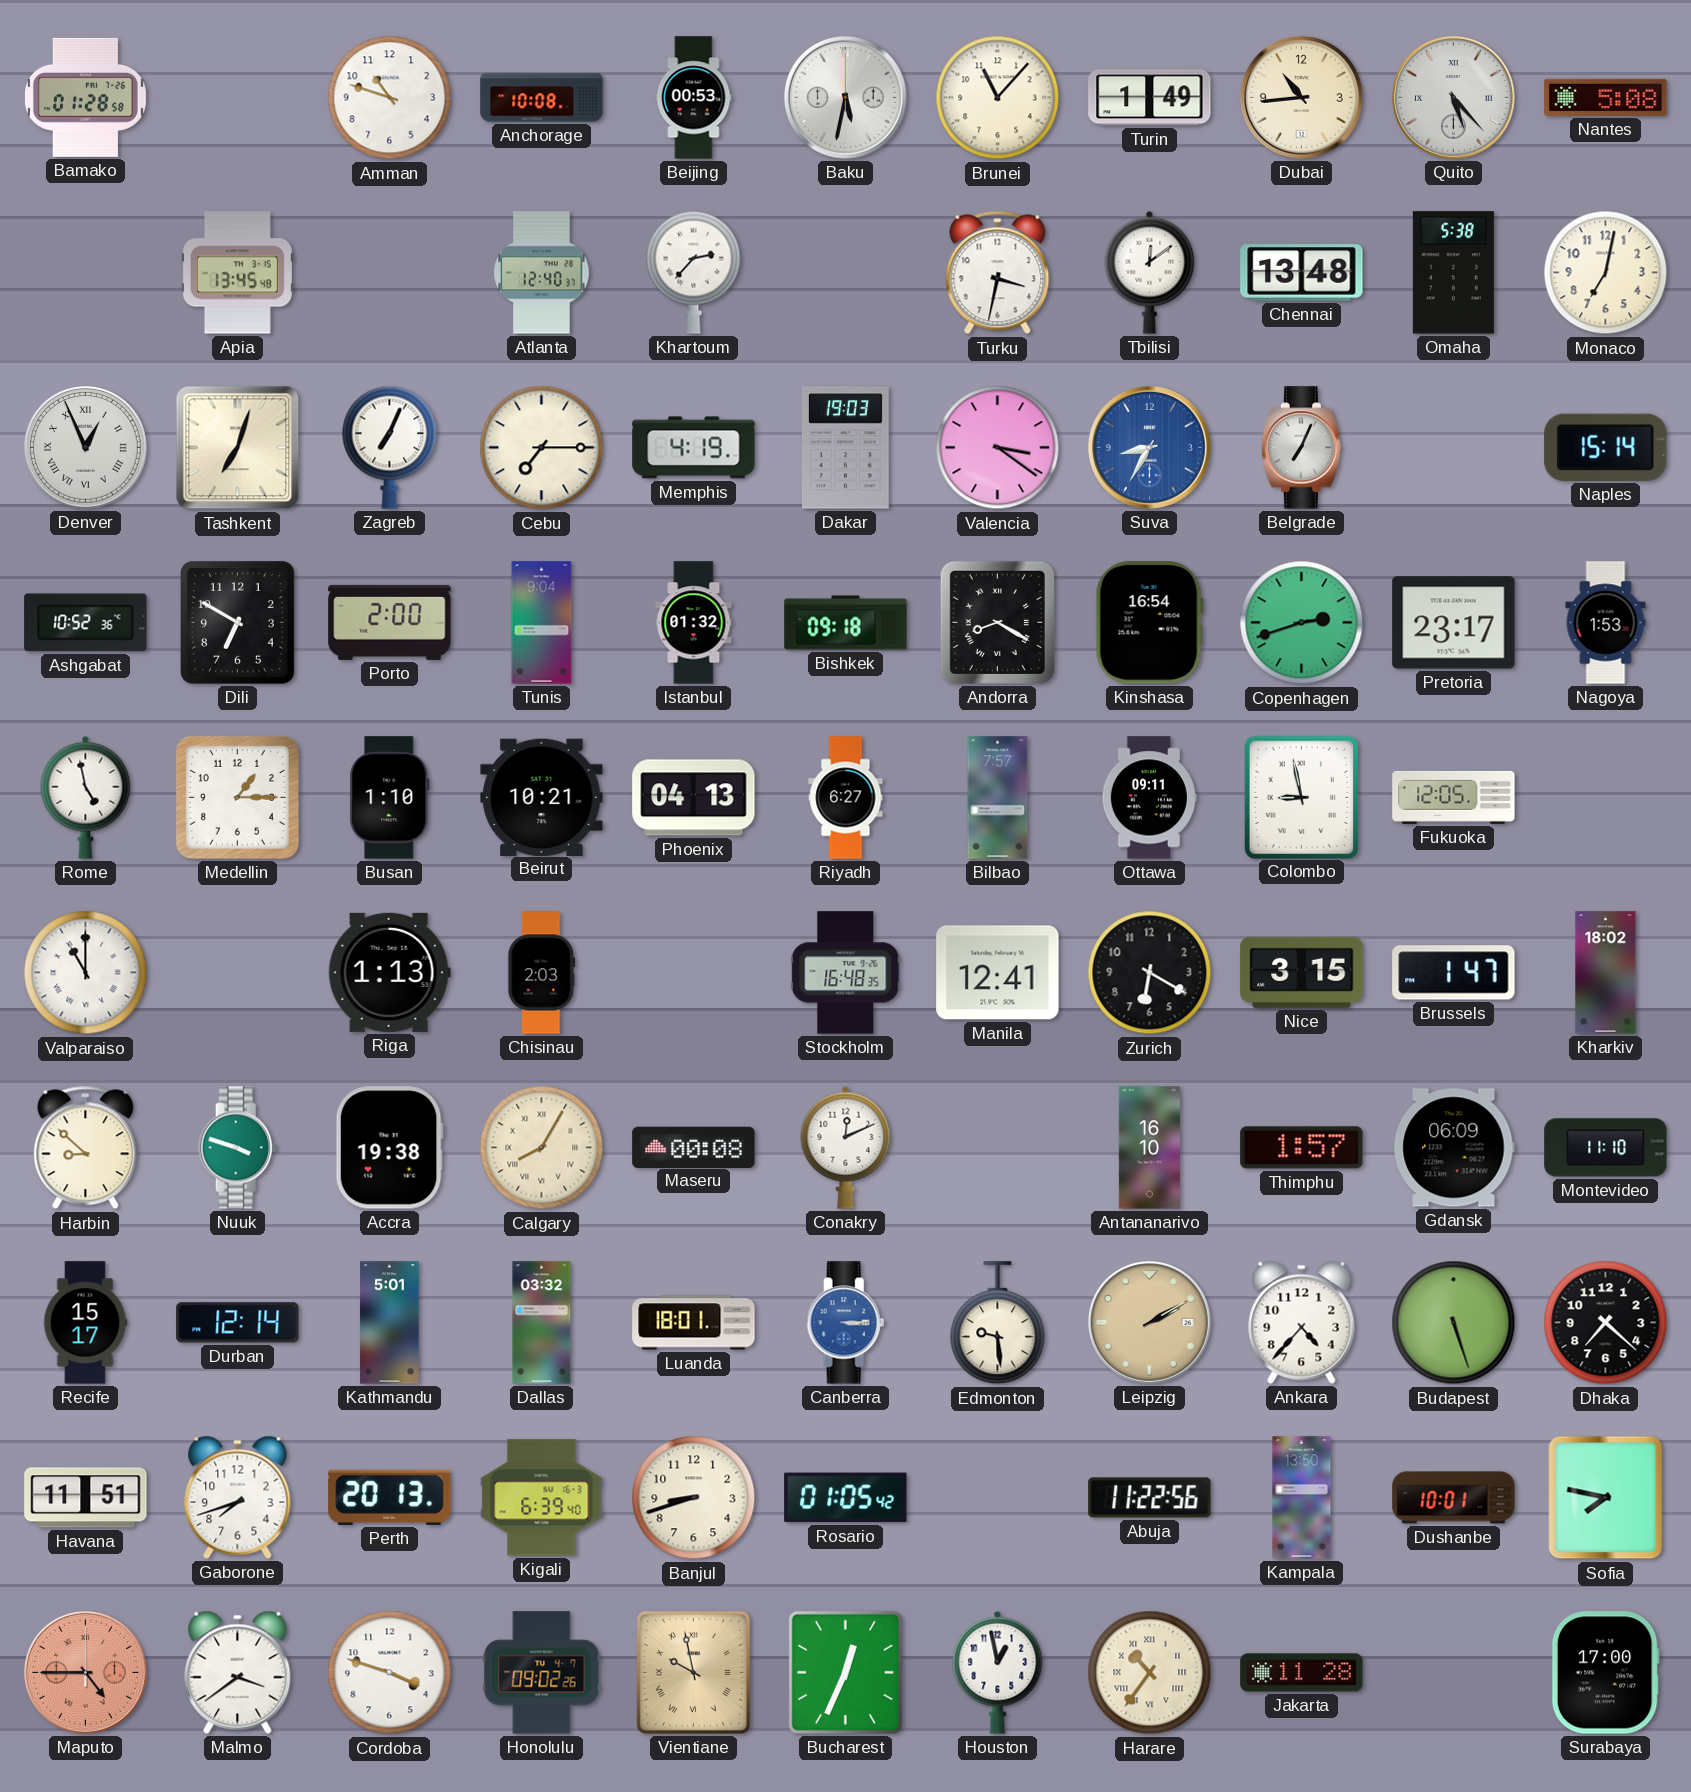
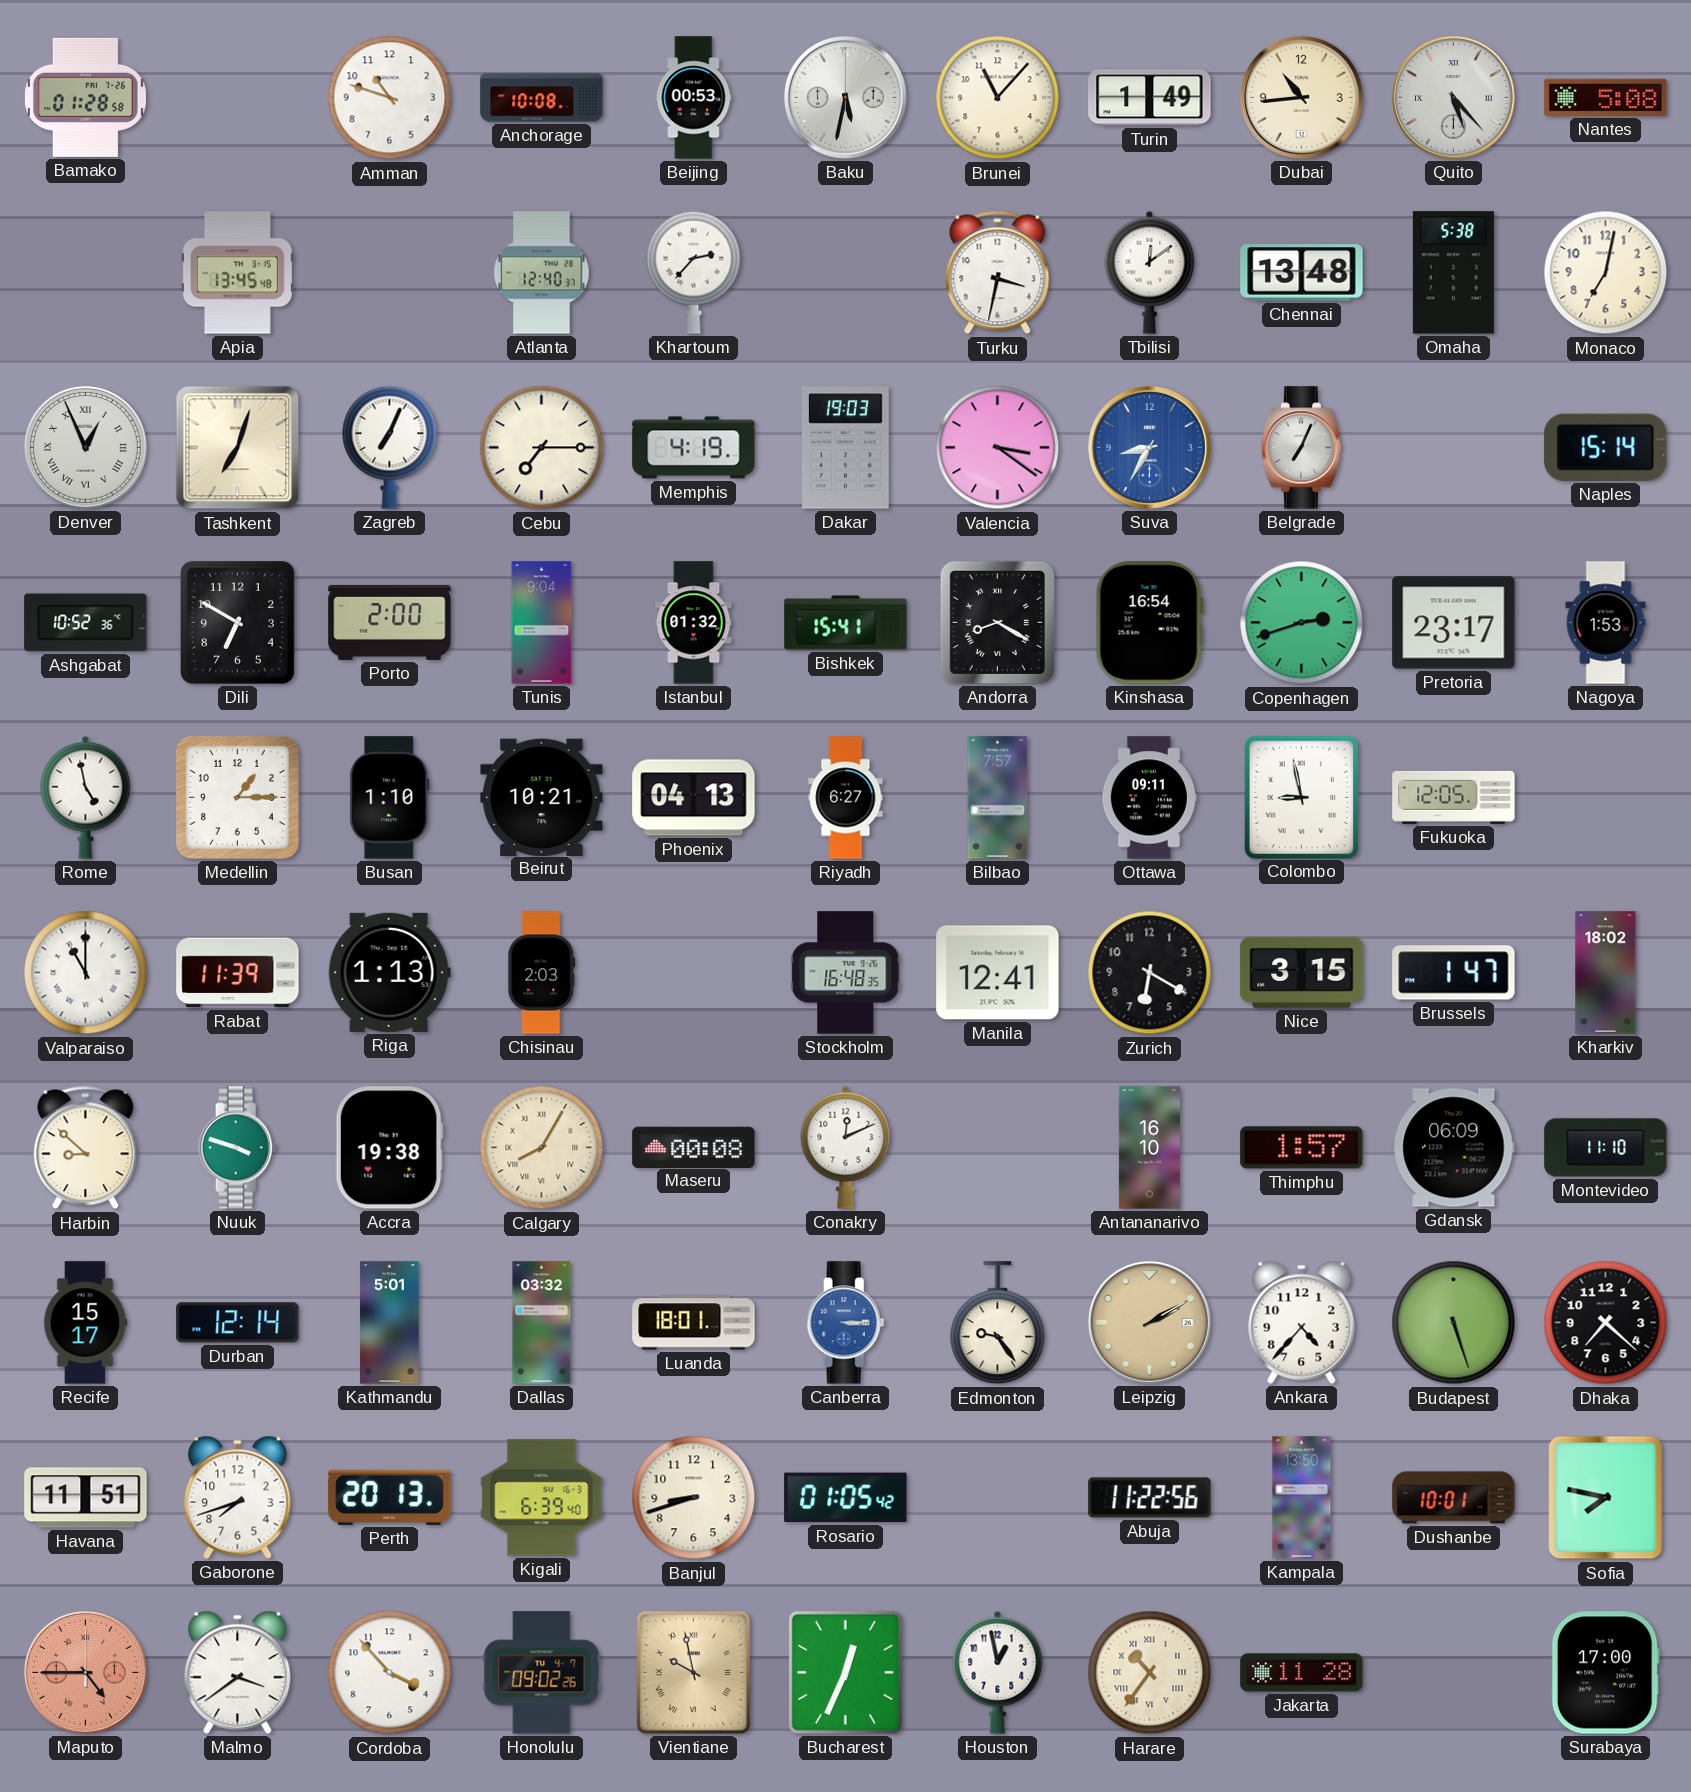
Bishkek: 09:18 -> 15:41 (846, 623)
Rabat: none -> 11:39 (238, 973)
Edmonton: 9:29 -> 9:24 (998, 1323)
Cordoba: 3:48 -> 3:53 (390, 1673)
